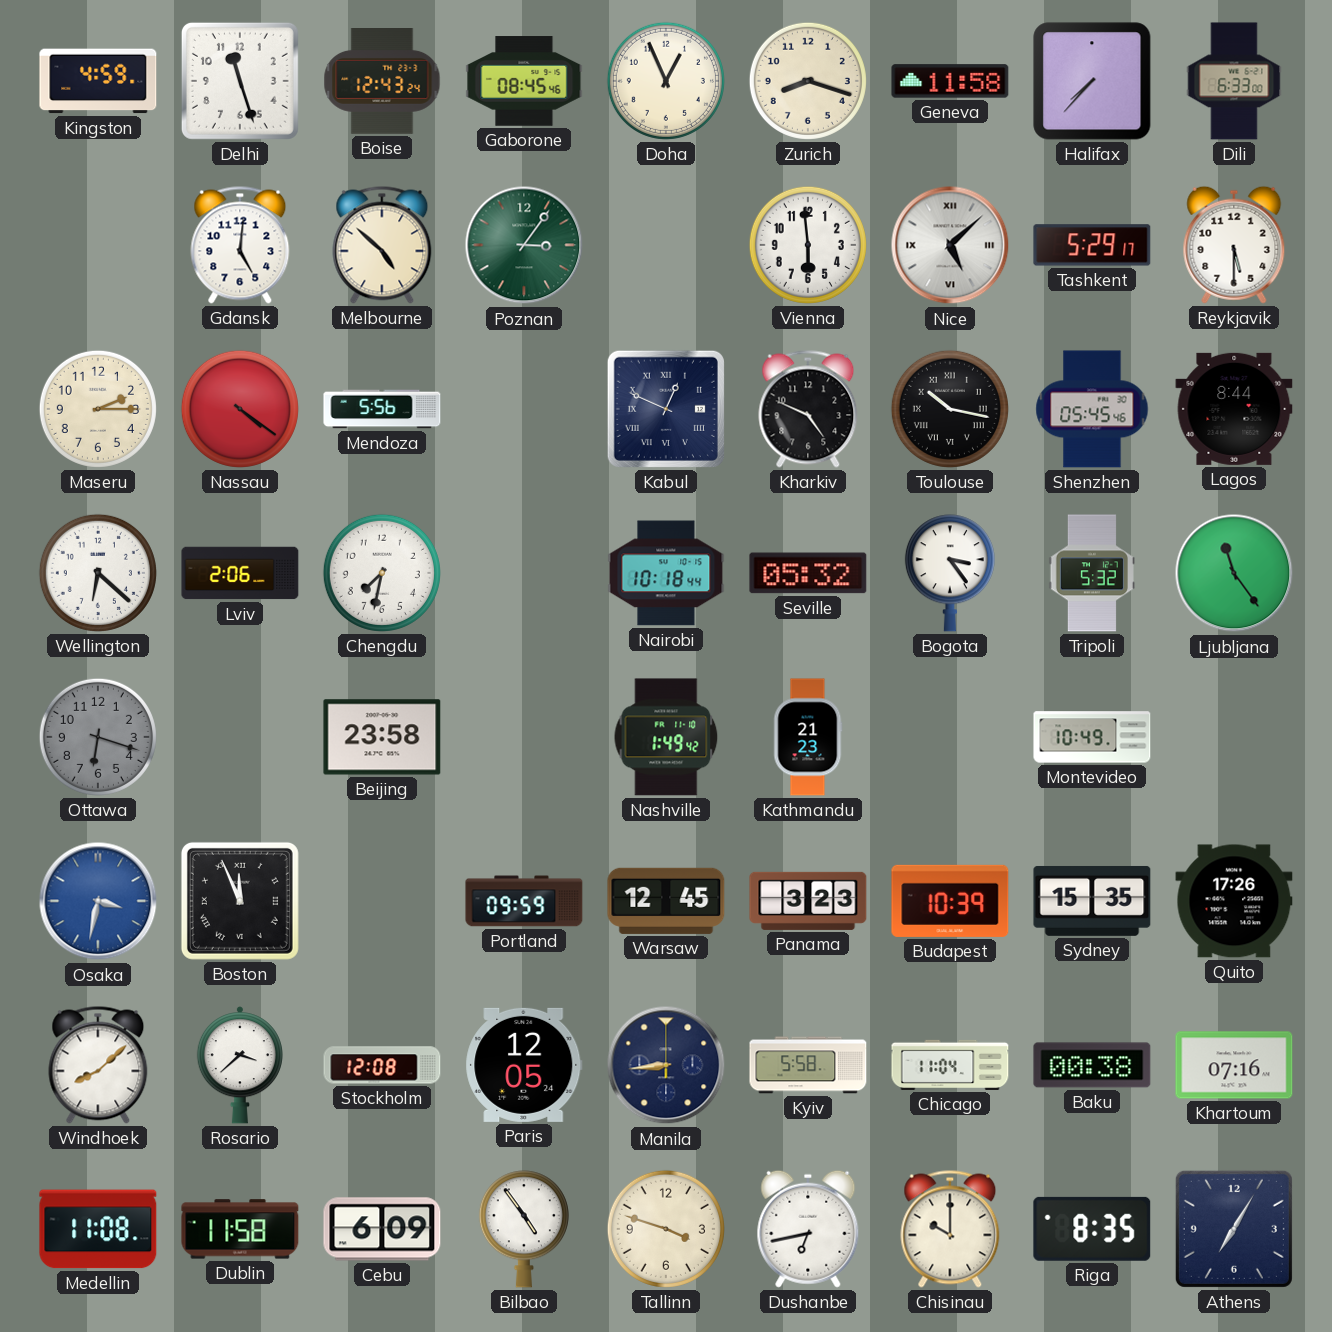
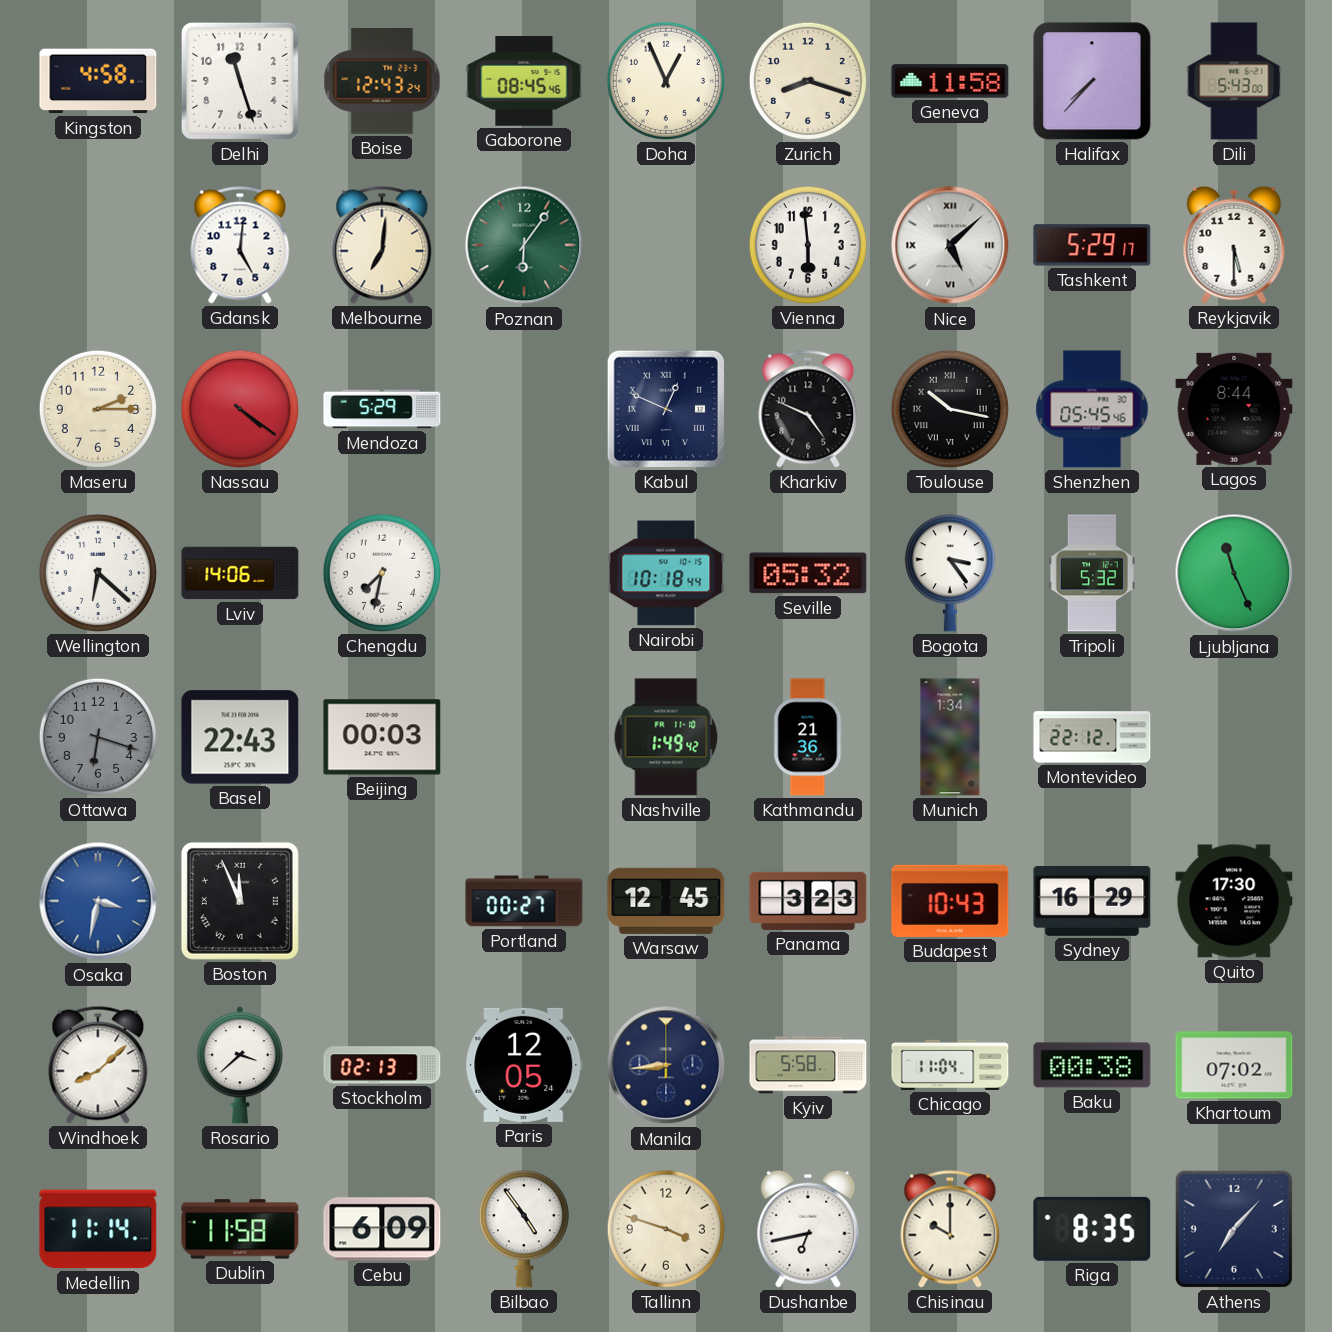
Kingston: 4:59 -> 4:58 (98, 81)
Dili: 6:33 -> 5:43 (1234, 81)
Melbourne: 4:52 -> 7:01 (382, 245)
Poznan: 3:06 -> 6:06 (524, 245)
Mendoza: 5:56 -> 5:29 (382, 409)
Lviv: 2:06 -> 14:06 (240, 573)
Ljubljana: 11:24 -> 11:26 (1234, 573)
Basel: none -> 22:43 (240, 737)
Beijing: 23:58 -> 00:03 (382, 737)
Kathmandu: 21:23 -> 21:36 (808, 737)
Munich: none -> 1:34 (950, 737)
Montevideo: 10:49 -> 22:12 (1092, 737)
Portland: 09:59 -> 00:27 (524, 901)
Budapest: 10:39 -> 10:43 (950, 901)
Sydney: 15:35 -> 16:29 (1092, 901)
Quito: 17:26 -> 17:30 (1234, 901)
Stockholm: 12:08 -> 02:13 (382, 1065)
Khartoum: 07:16 -> 07:02 (1234, 1065)
Medellin: 11:08 -> 11:14 (98, 1229)
Athens: 7:05 -> 7:07 (1234, 1229)
